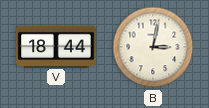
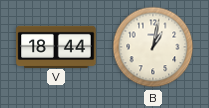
B: 3:02 -> 1:02 (153, 47)
